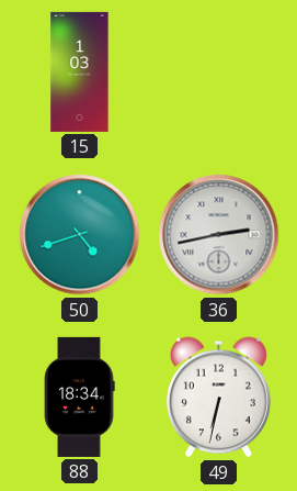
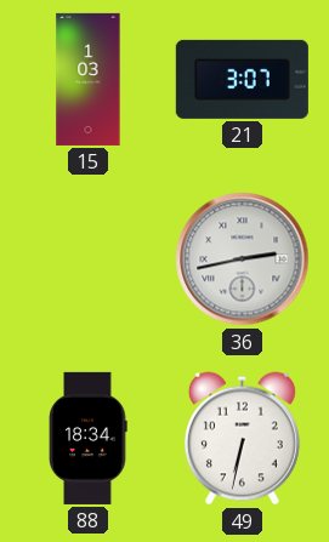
21: none -> 3:07 (242, 79)
50: 4:42 -> none (80, 235)
